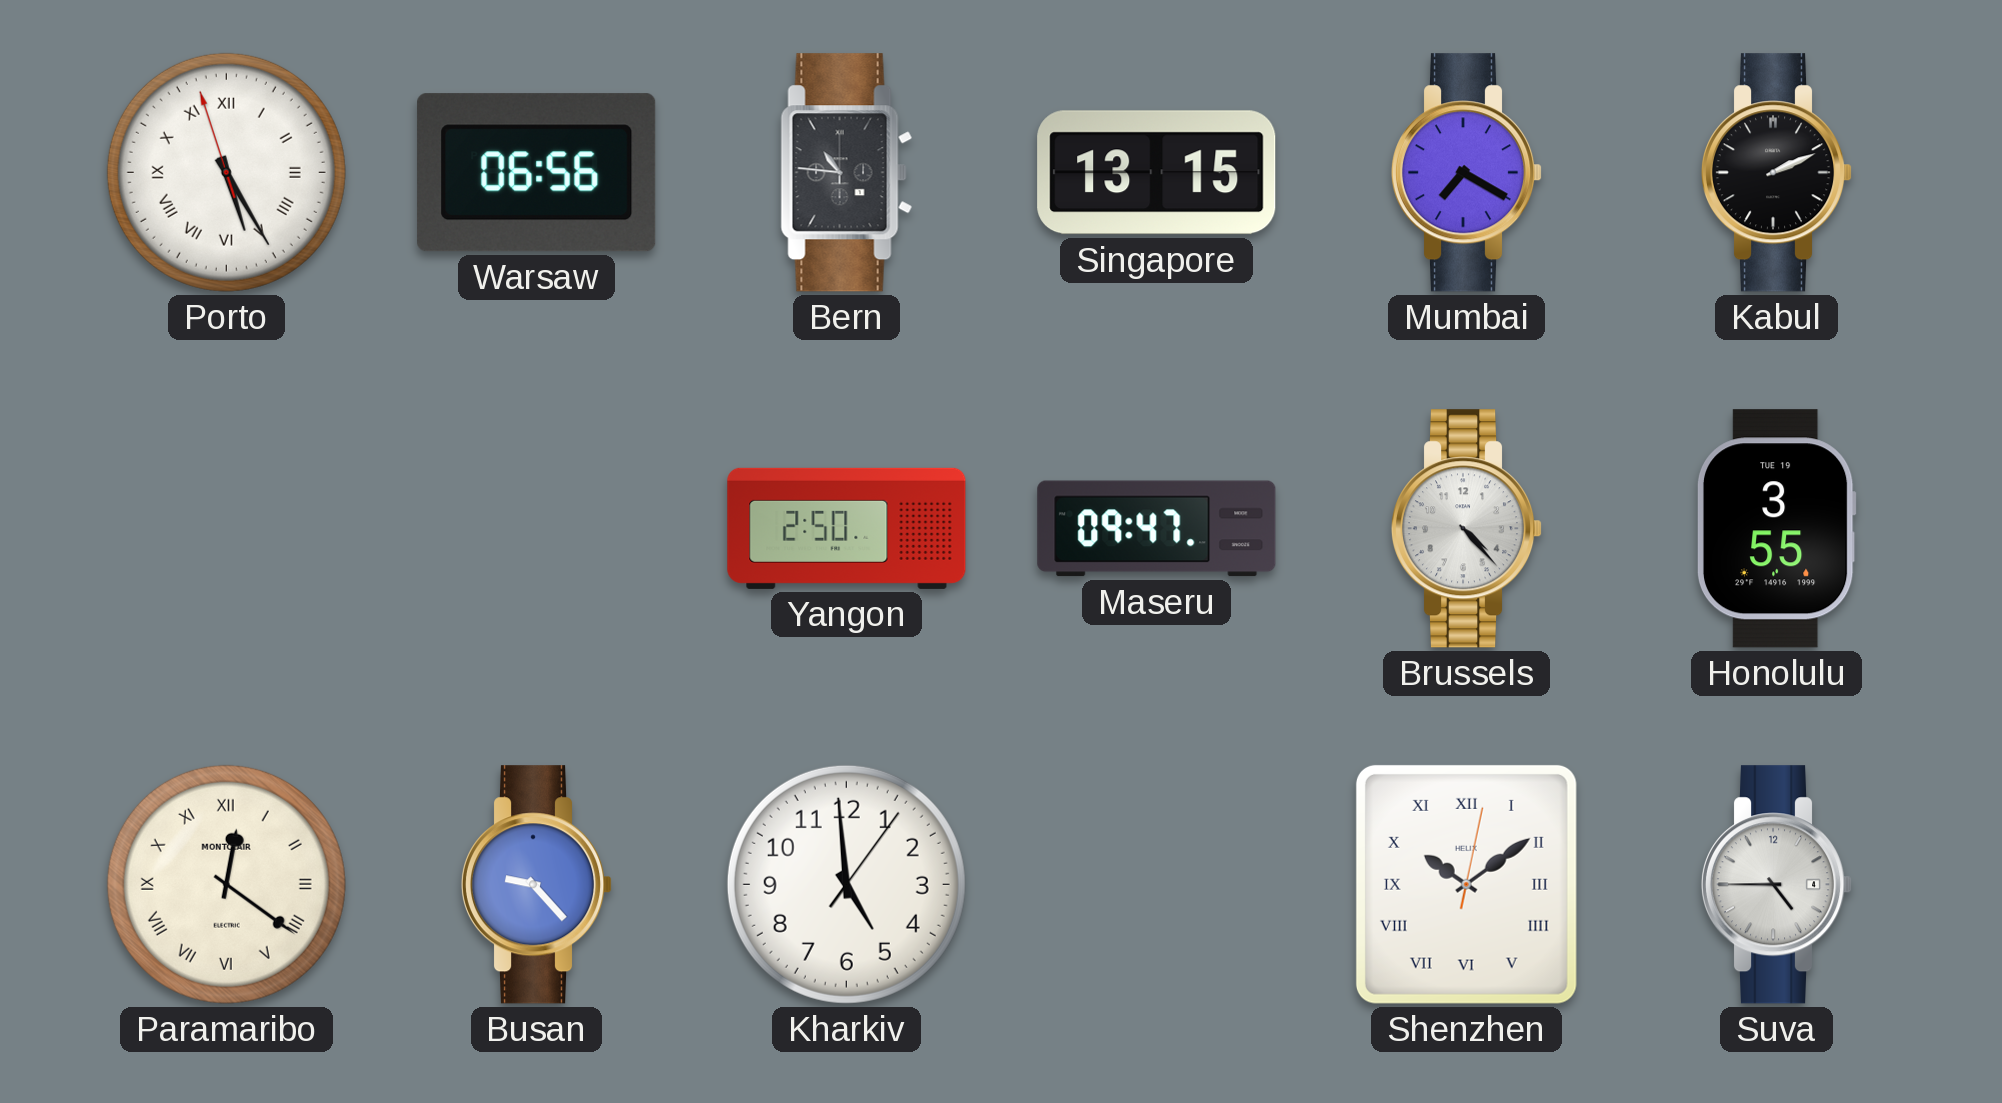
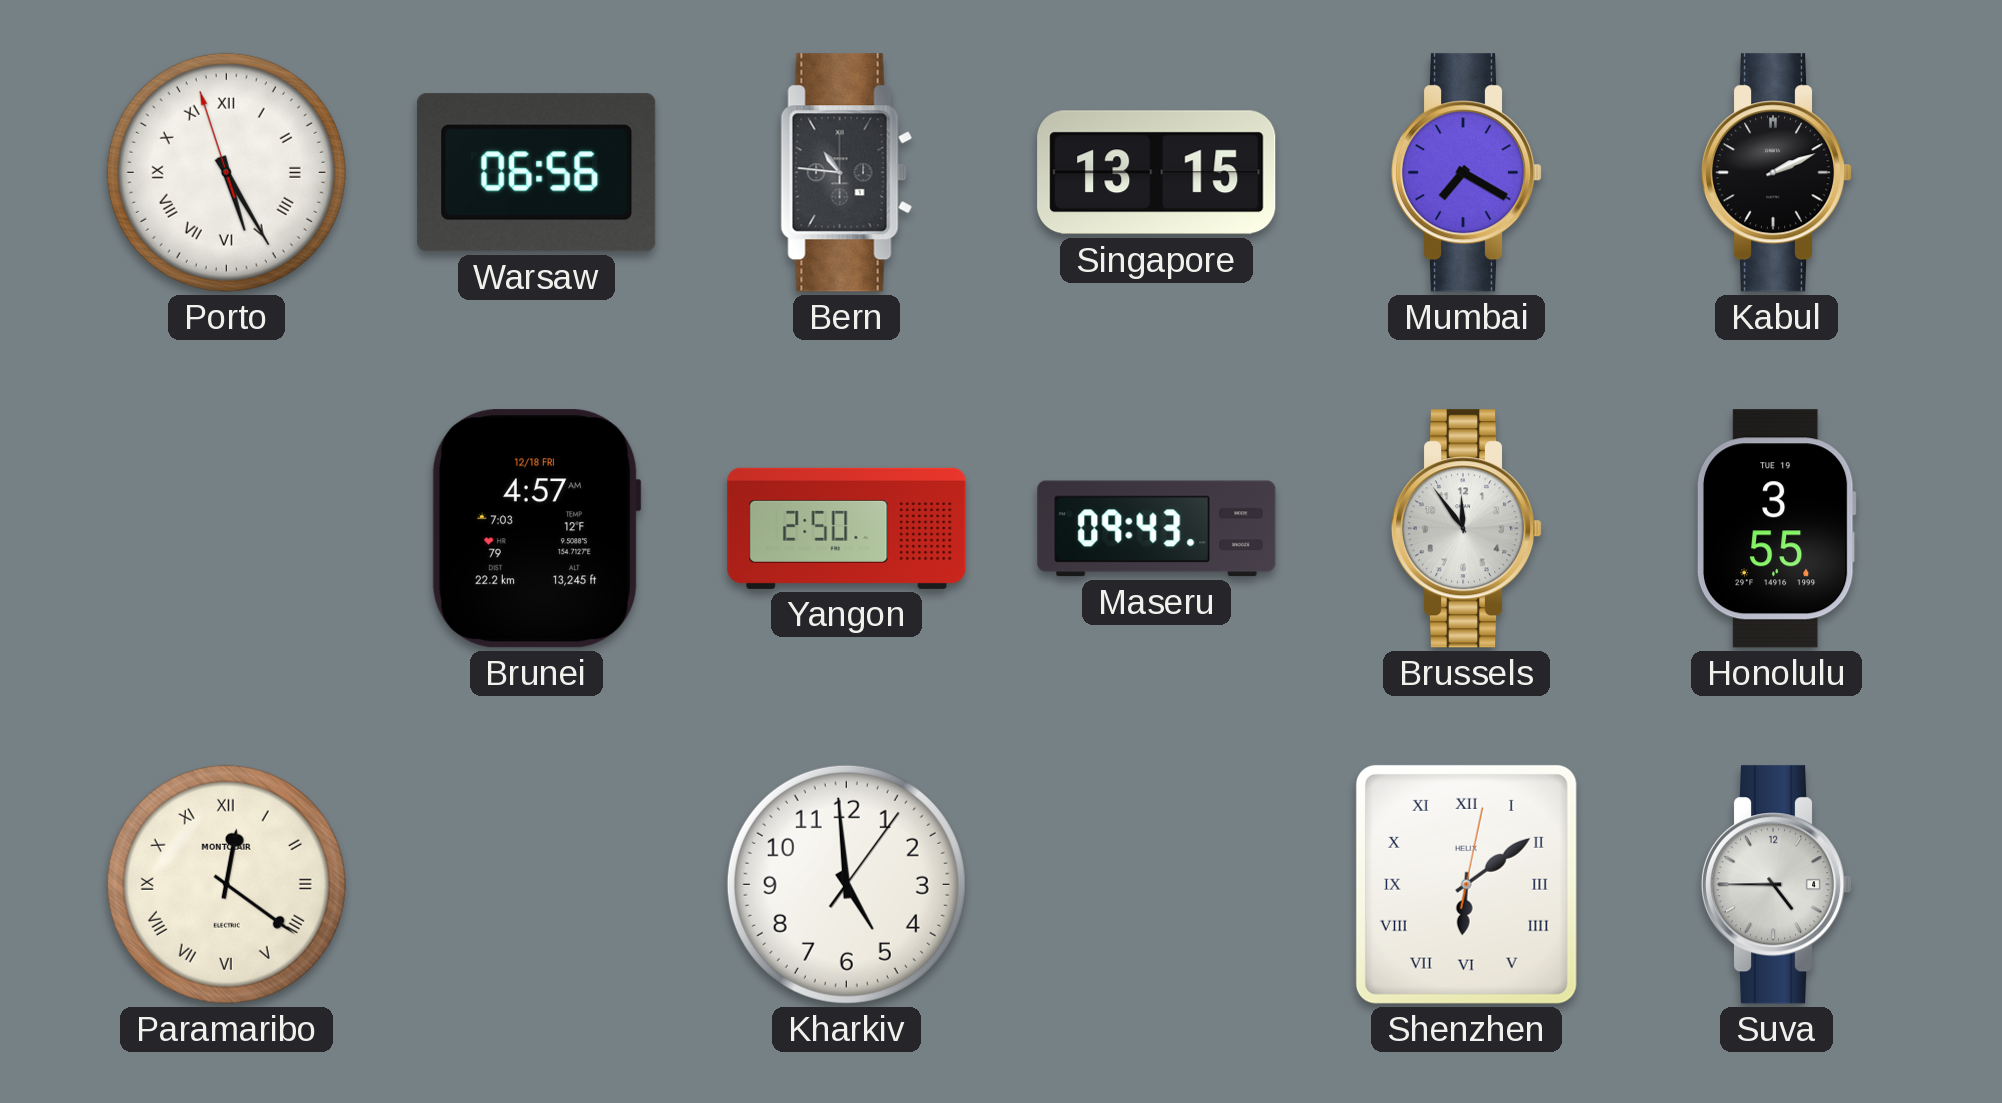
Brunei: none -> 4:57 (536, 529)
Maseru: 09:47 -> 09:43 (1157, 529)
Brussels: 4:23 -> 11:54 (1467, 529)
Busan: 9:23 -> none (537, 885)
Shenzhen: 10:09 -> 6:09 (1466, 884)
